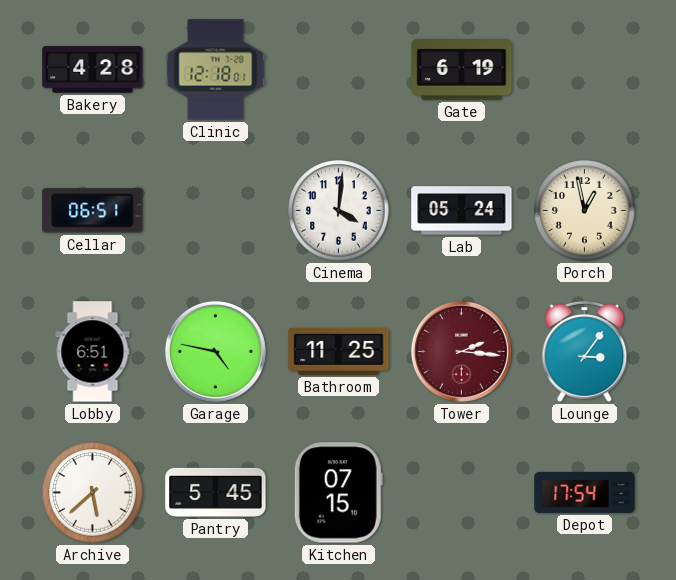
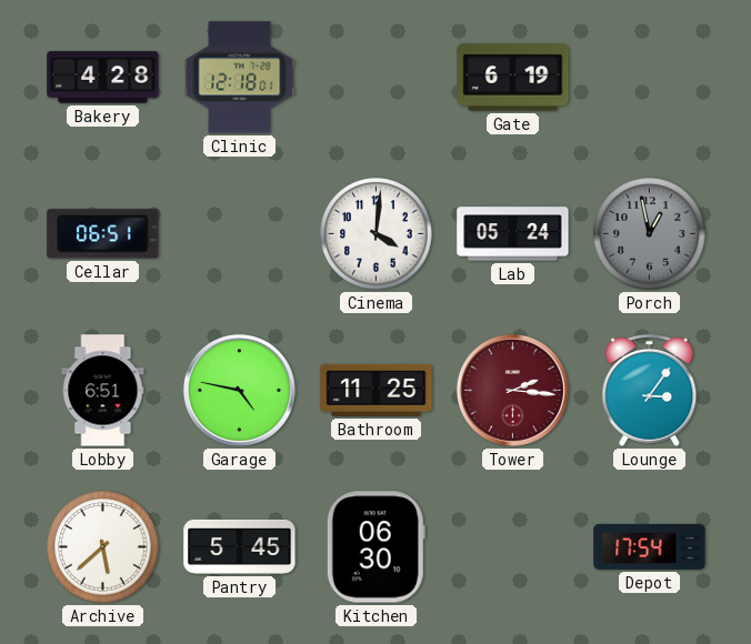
Porch dial: cream -> grey (650, 234)
Kitchen: 07:15 -> 06:30 (375, 547)
